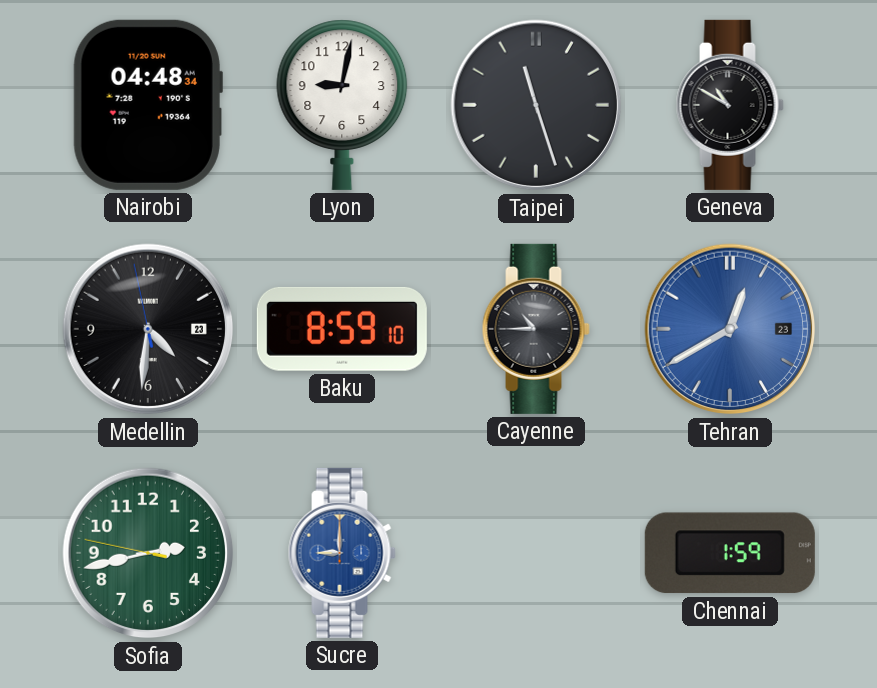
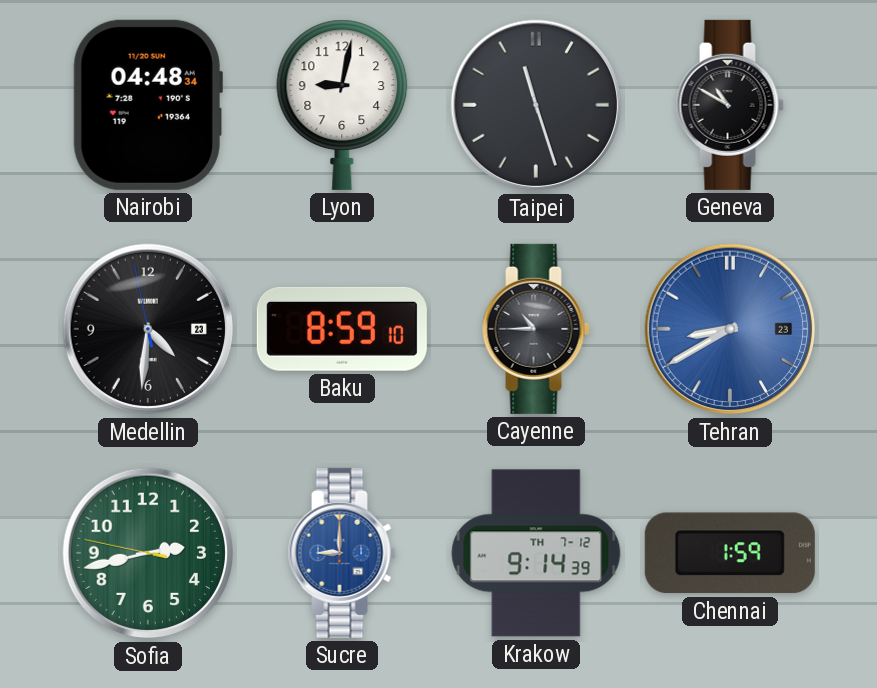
Tehran: 12:40 -> 8:40 (730, 329)
Krakow: none -> 9:14 (536, 553)
